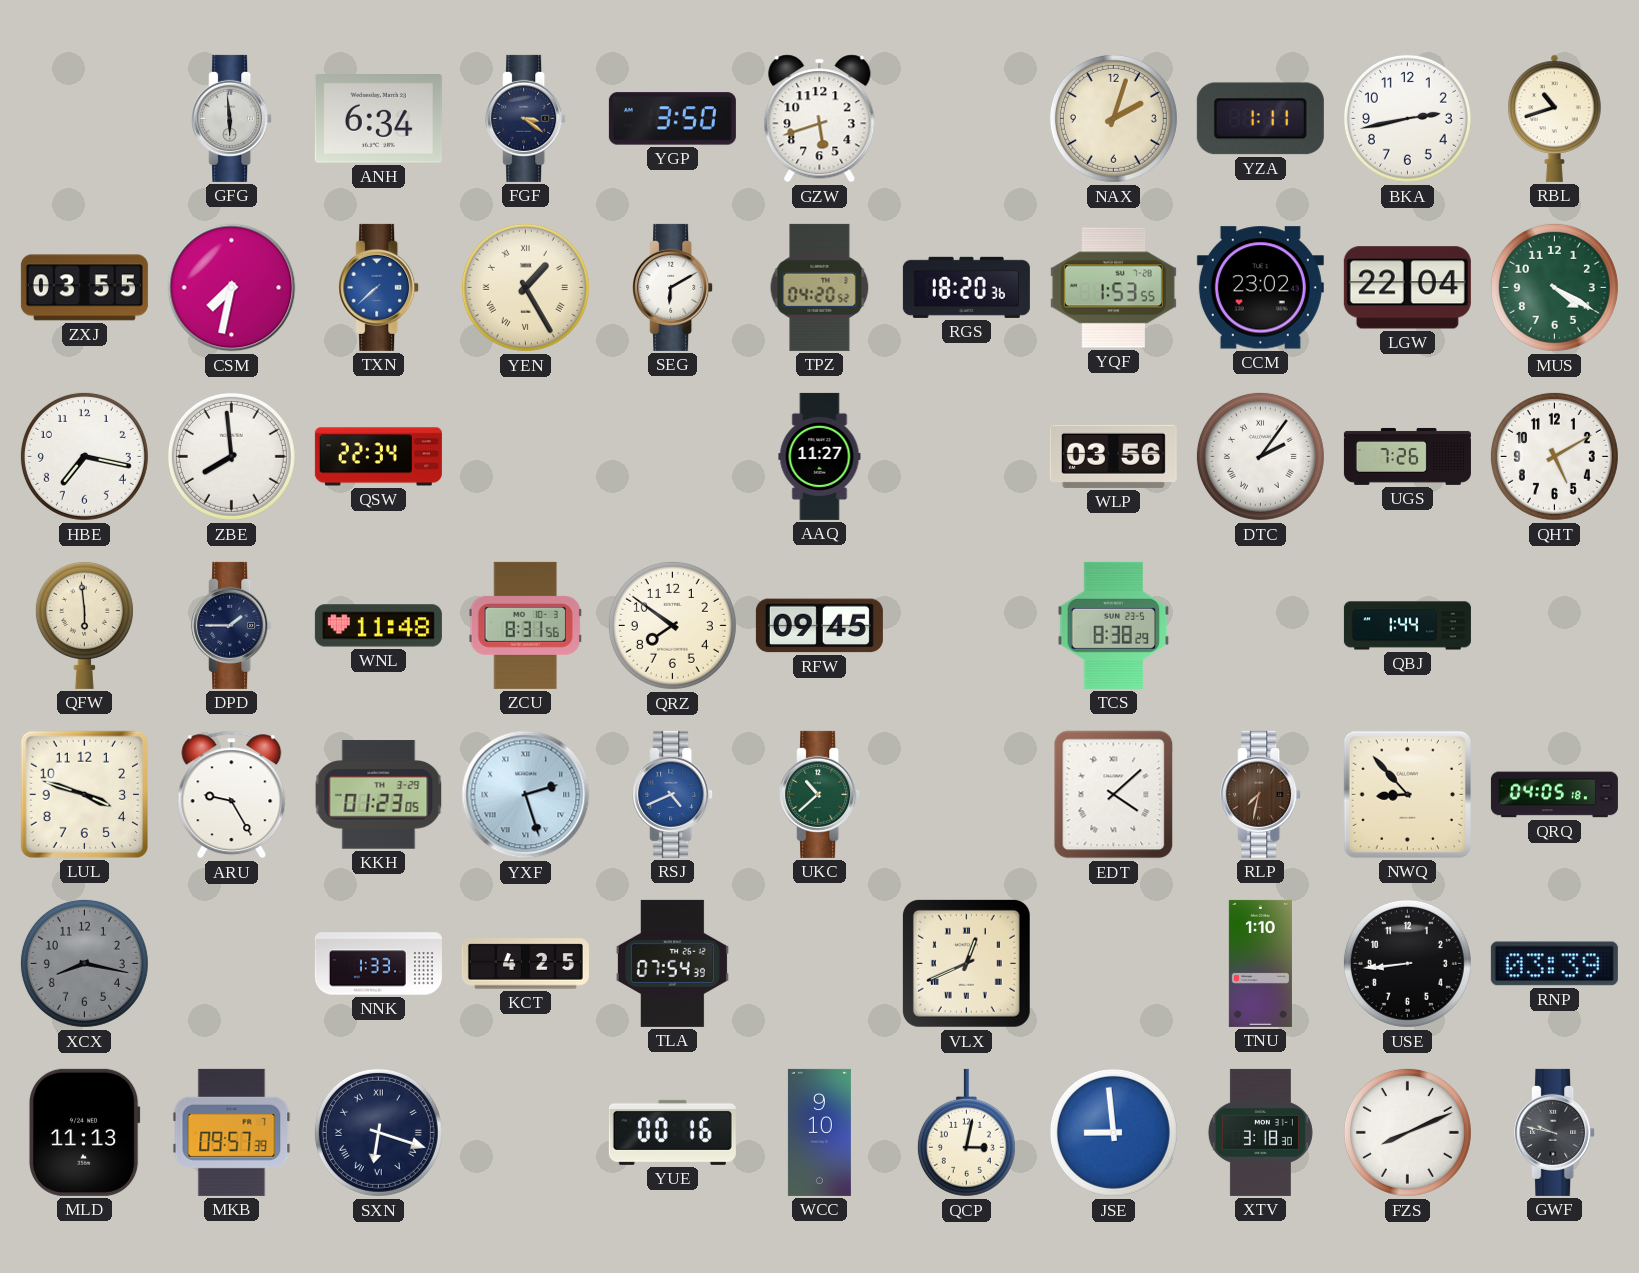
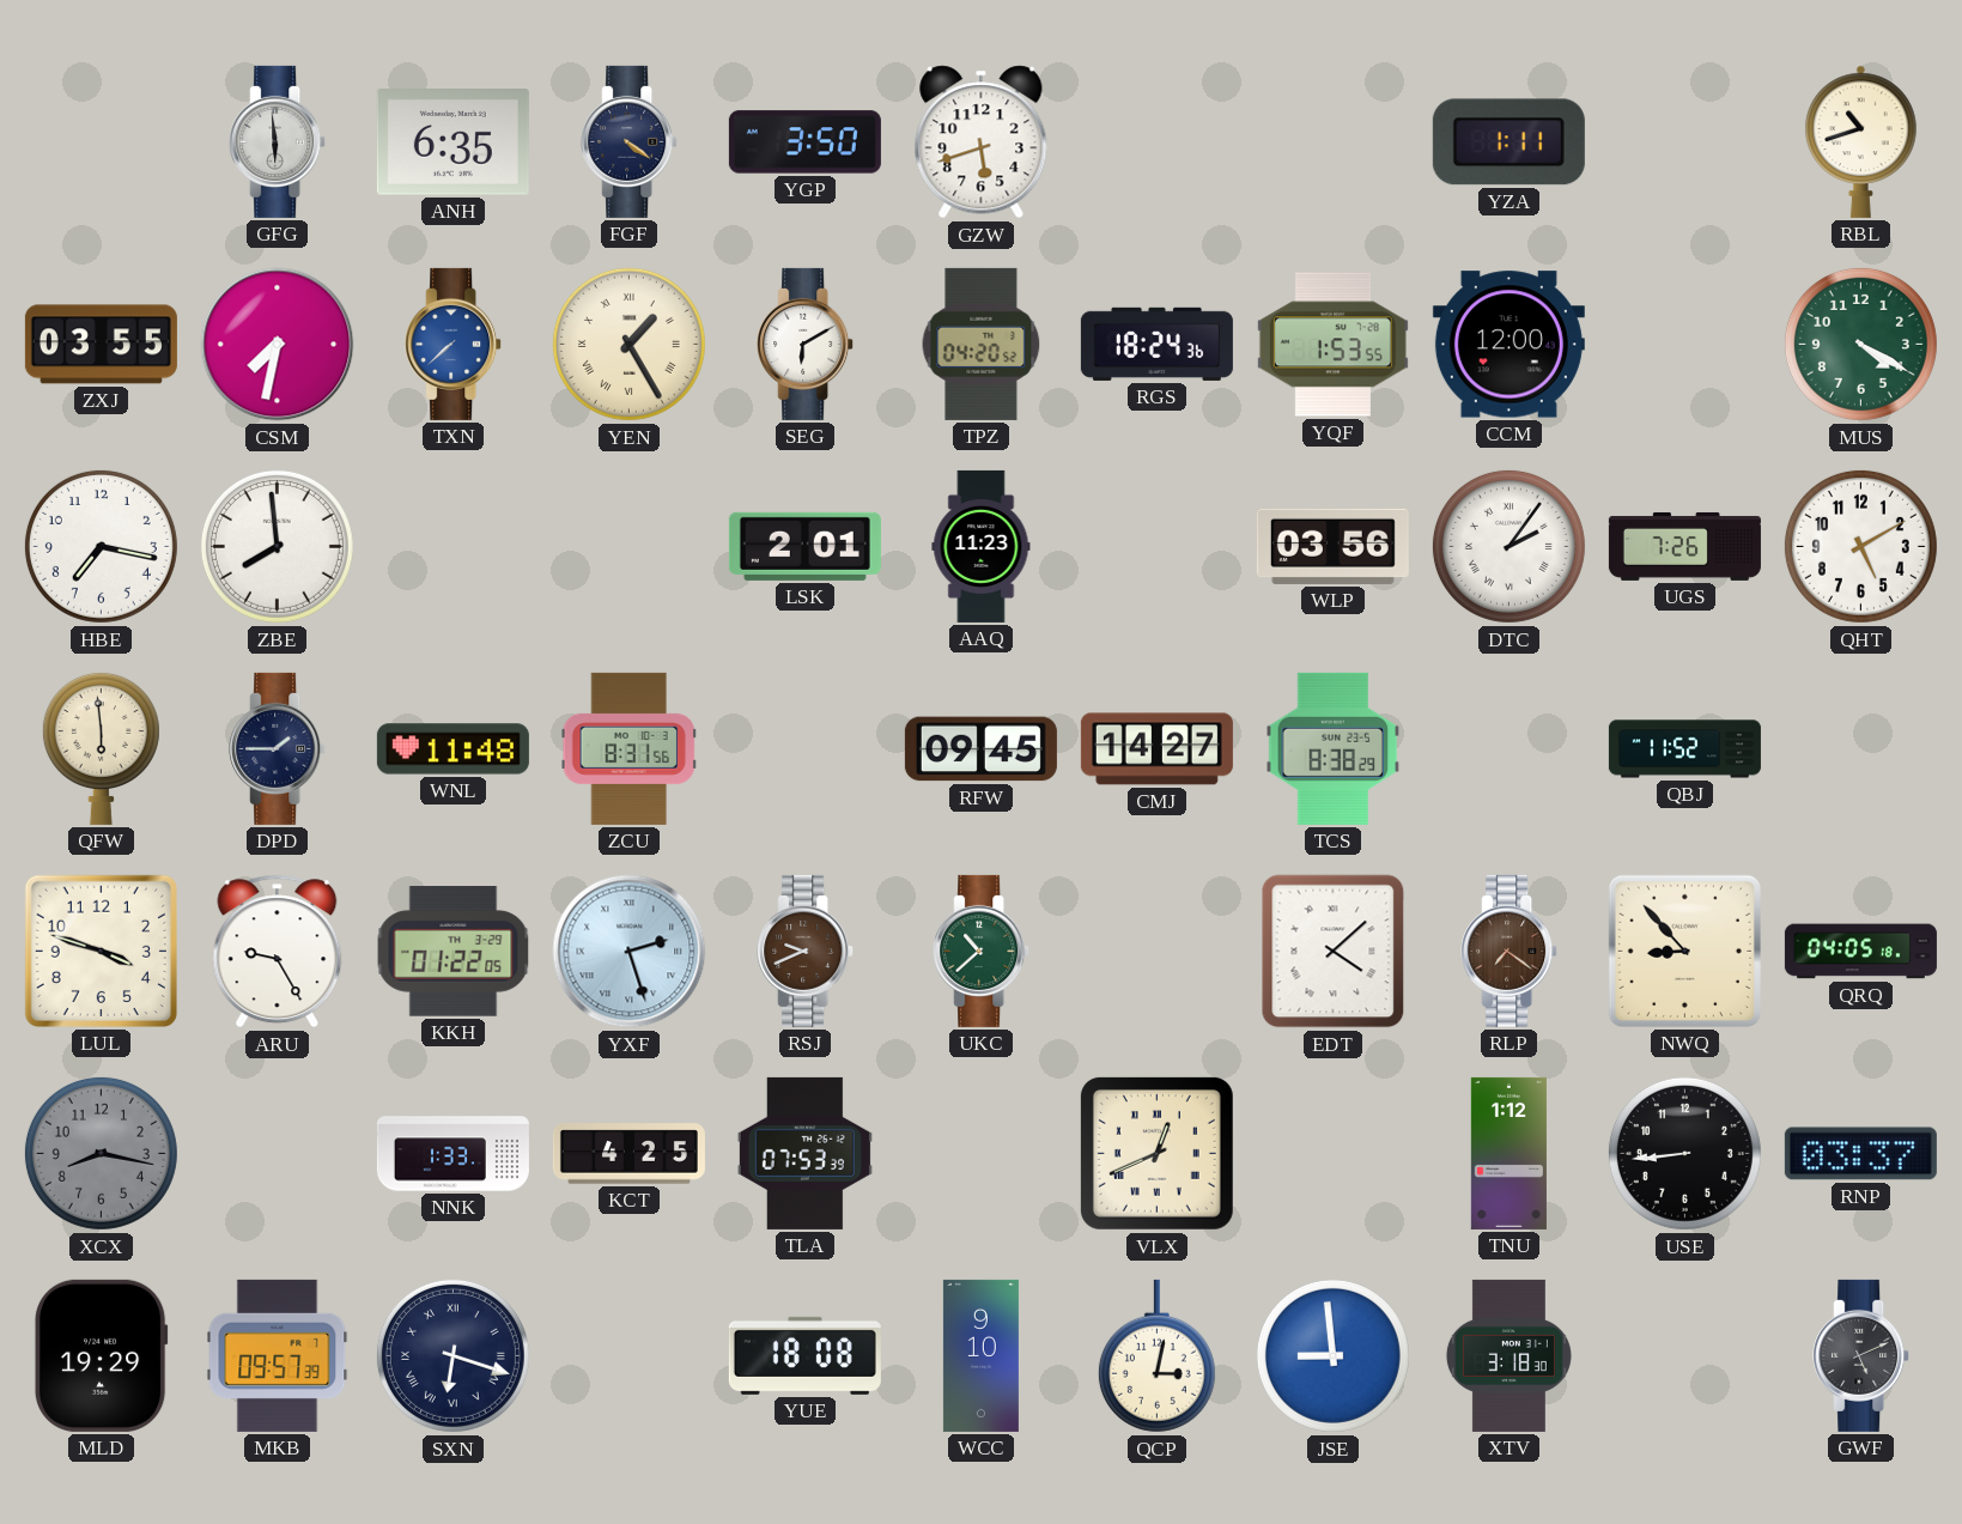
ANH: 6:34 -> 6:35 (452, 142)
FGF: 3:21 -> 4:21 (630, 141)
NAX: 2:03 -> none (1113, 118)
BKA: 2:43 -> none (1407, 118)
RGS: 18:20 -> 18:24 (1156, 344)
CCM: 23:02 -> 12:00 (1508, 345)
LGW: 22:04 -> none (1407, 288)
QSW: 22:34 -> none (378, 457)
LSK: none -> 2:01 (804, 546)
AAQ: 11:27 -> 11:23 (982, 546)
QRZ: 7:51 -> none (672, 625)
CMJ: none -> 14:27 (1156, 749)
QBJ: 1:44 -> 11:52 (1684, 749)
KKH: 01:23 -> 01:22 (454, 952)
RSJ: 4:41 -> 9:41 (806, 951)
RSJ dial: blue -> brown (806, 951)
RLP: 7:32 -> 7:21 (1510, 951)
TLA: 07:54 -> 07:53 (804, 1153)
TNU: 1:10 -> 1:12 (1508, 1153)
RNP: 03:39 -> 03:37 (1860, 1154)
MLD: 11:13 -> 19:29 (101, 1355)
YUE: 00:16 -> 18:08 (804, 1355)
FZS: 8:11 -> none (1407, 1132)
GWF: 9:47 -> 5:11 (1861, 1355)
